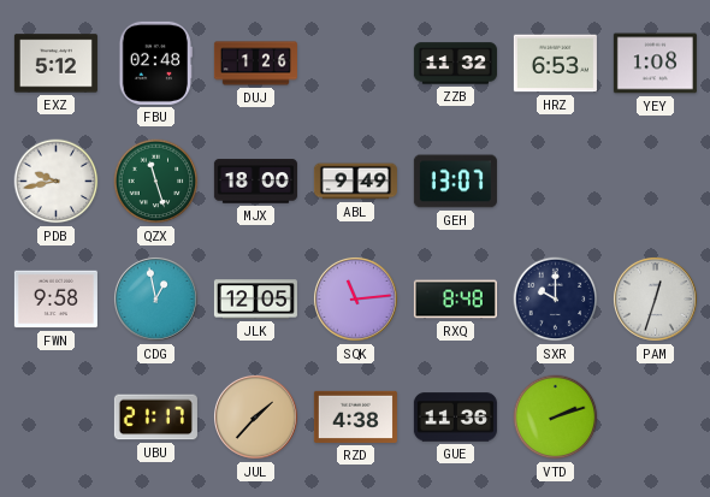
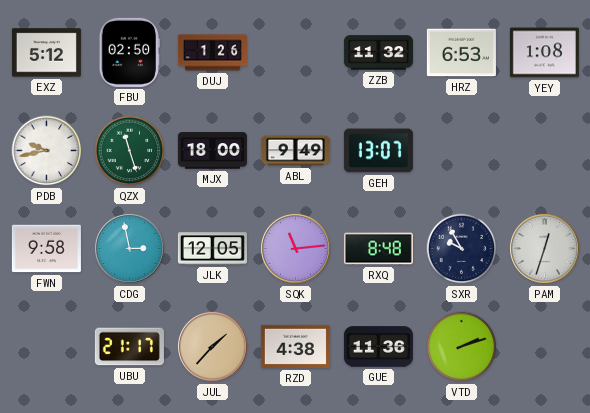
FBU: 02:48 -> 02:50 (129, 52)
CDG: 12:58 -> 2:58 (129, 248)
SXR: 10:00 -> 9:55 (462, 249)
